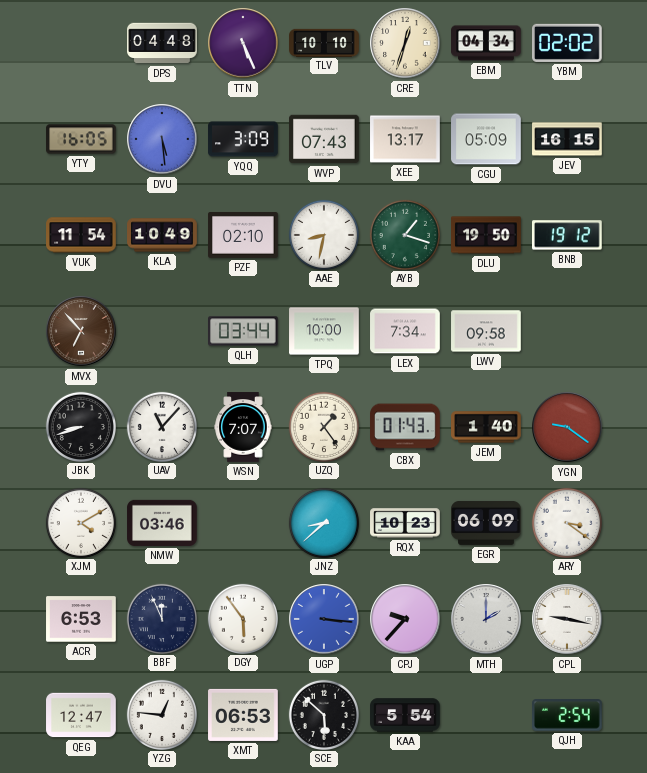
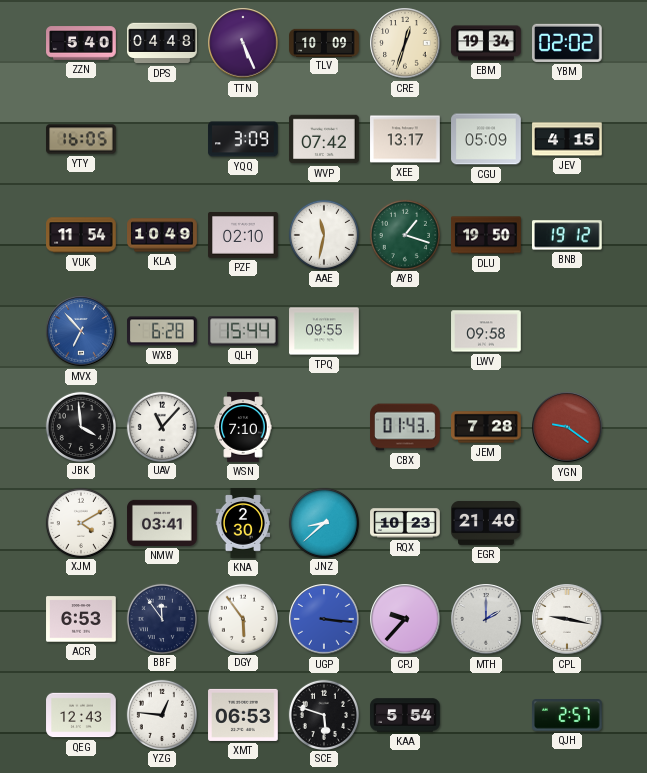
ZZN: none -> 5:40 (81, 43)
TLV: 10:10 -> 10:09 (324, 42)
EBM: 04:34 -> 19:34 (486, 43)
DVU: 5:29 -> none (162, 139)
WVP: 07:43 -> 07:42 (324, 139)
JEV: 16:15 -> 4:15 (567, 139)
AAE: 8:32 -> 11:32 (323, 234)
MVX dial: brown -> blue (81, 331)
WXB: none -> 6:28 (163, 331)
QLH: 03:44 -> 15:44 (244, 331)
TPQ: 10:00 -> 09:55 (324, 331)
LEX: 7:34 -> none (405, 331)
JBK: 8:42 -> 3:59 (80, 426)
WSN: 7:07 -> 7:10 (243, 427)
UZQ: 1:24 -> none (323, 426)
JEM: 1:40 -> 7:28 (486, 427)
NMW: 03:46 -> 03:41 (162, 523)
KNA: none -> 2:30 (243, 523)
EGR: 06:09 -> 21:40 (486, 523)
ARY: 3:21 -> none (566, 522)
BBF: 11:56 -> 11:54 (161, 618)
QEG: 12:47 -> 12:43 (81, 715)
SCE: 5:52 -> 5:48 (323, 714)
QJH: 2:54 -> 2:57 (568, 716)
